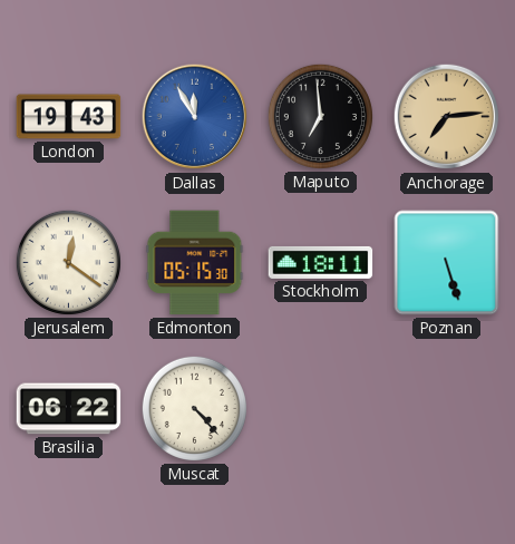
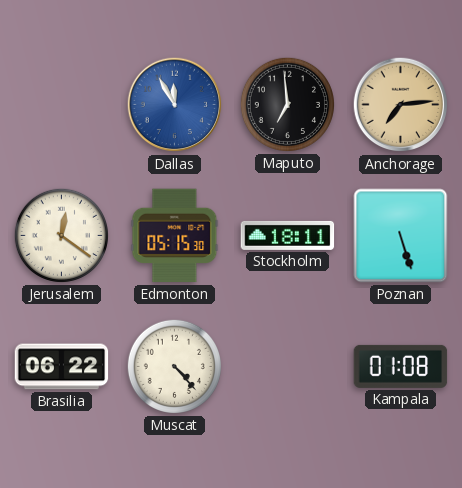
London: 19:43 -> none (69, 117)
Kampala: none -> 01:08 (401, 366)
